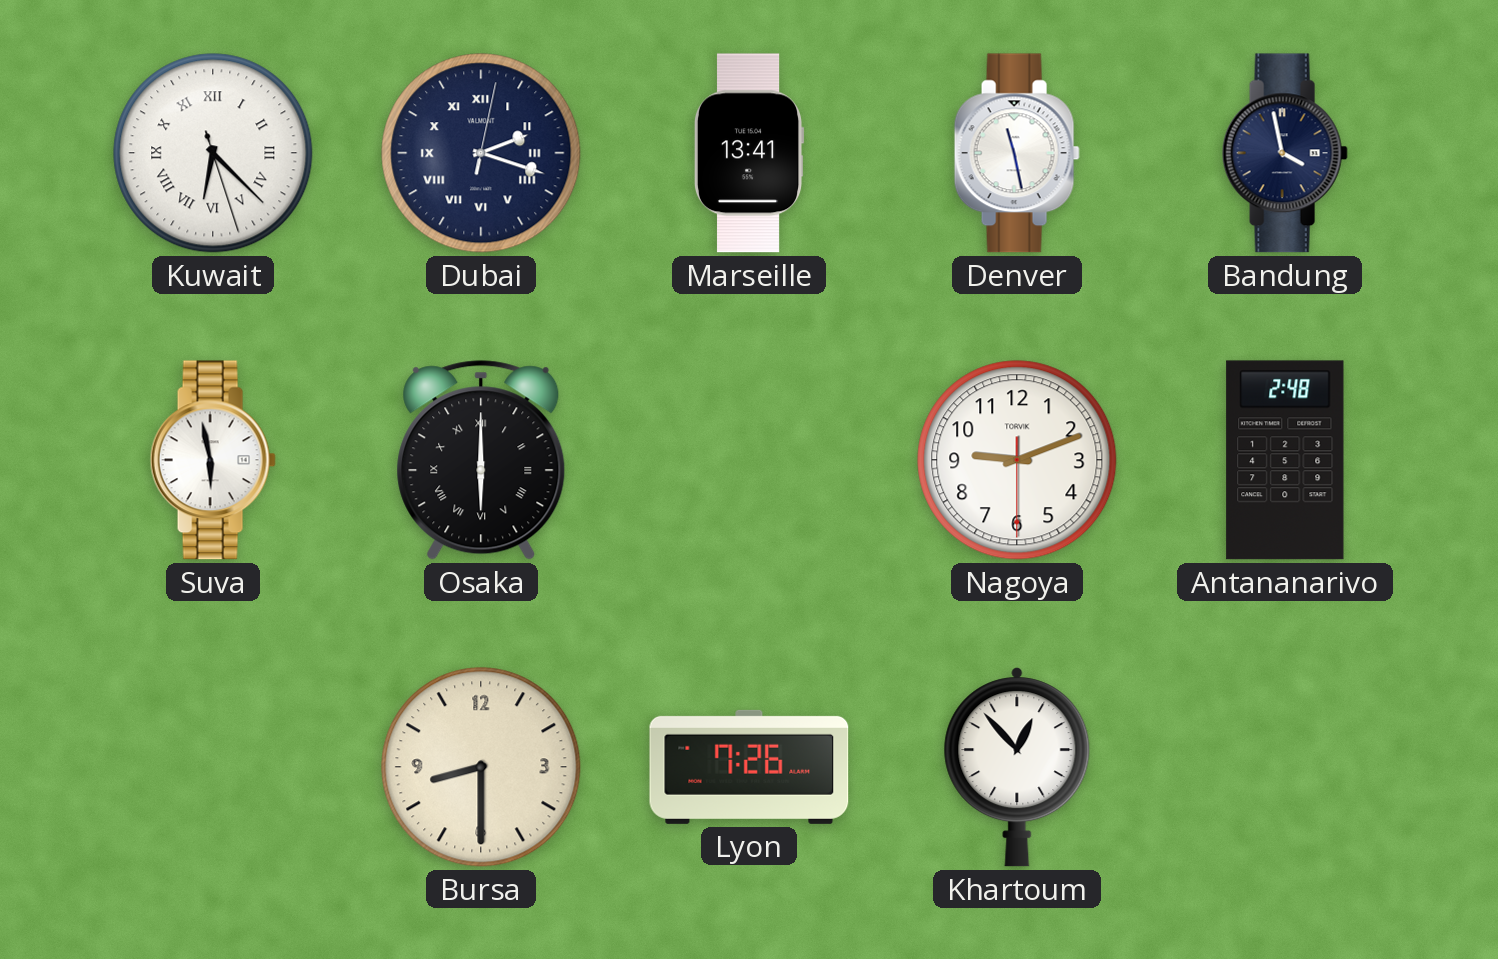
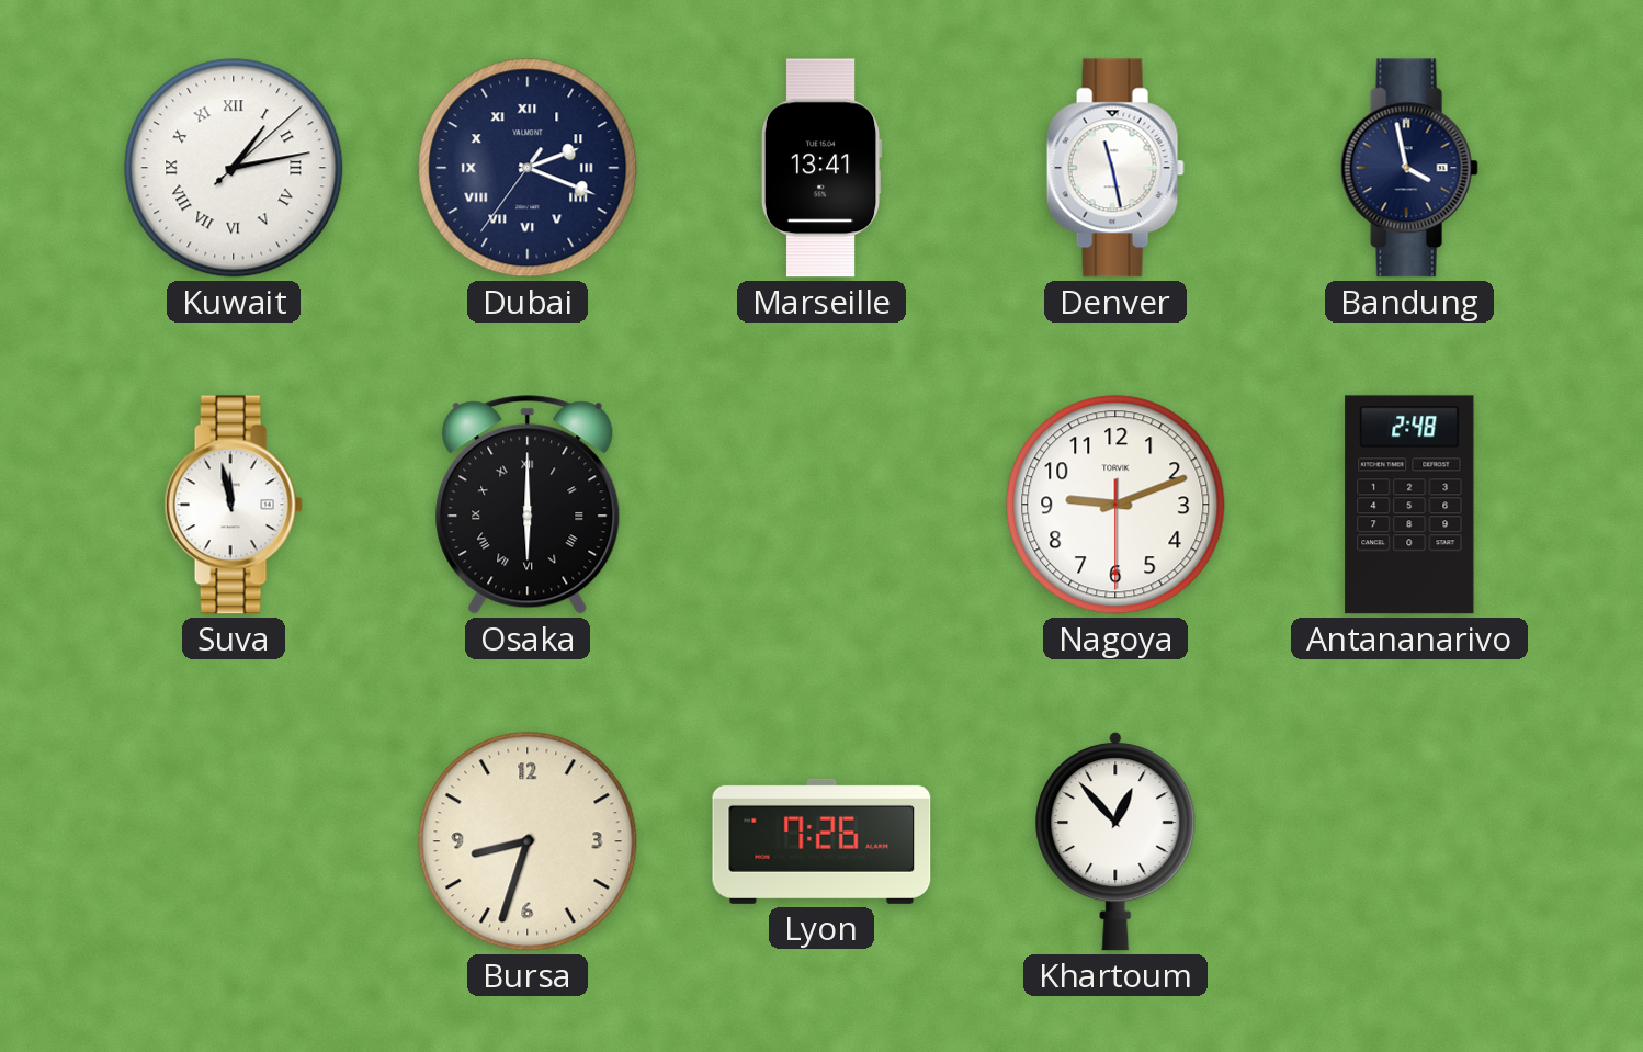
Kuwait: 6:22 -> 1:13 (234, 168)
Dubai: 2:18:02 -> 2:18:36 (528, 168)
Suva: 5:58 -> 11:58 (234, 505)
Bursa: 8:30 -> 8:33 (528, 841)
